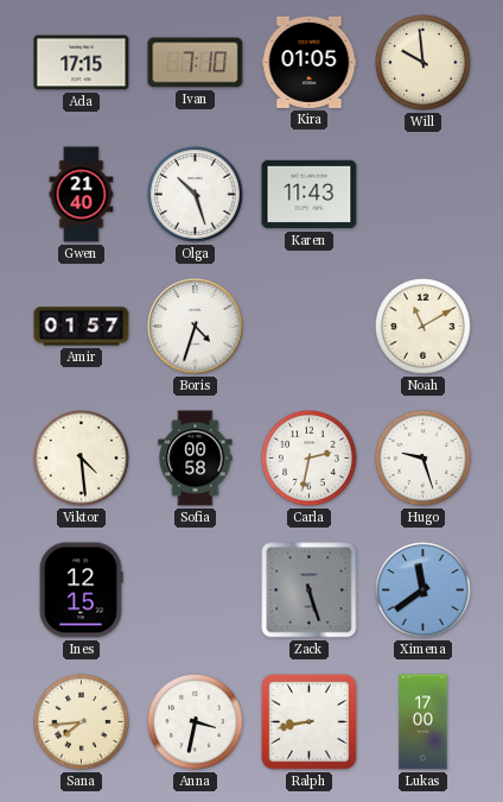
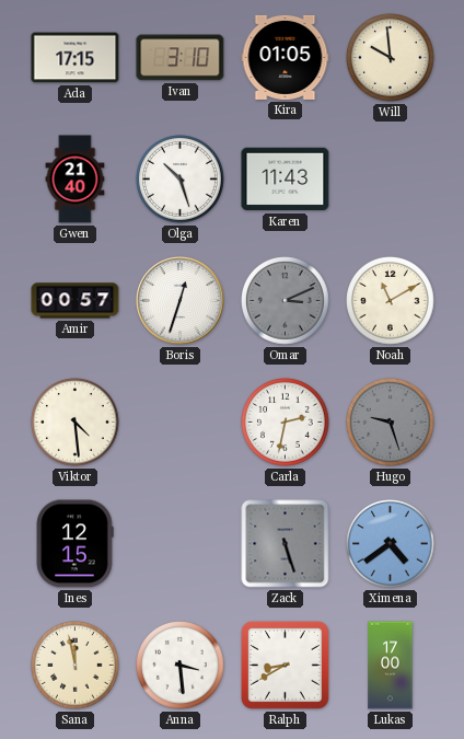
Ivan: 7:10 -> 3:10 (181, 58)
Amir: 01:57 -> 00:57 (76, 301)
Boris: 4:33 -> 12:33 (181, 301)
Omar: none -> 3:11 (286, 301)
Sofia: 00:58 -> none (196, 459)
Hugo dial: white -> grey (391, 423)
Ximena: 11:39 -> 4:39 (391, 544)
Sana: 7:44 -> 11:58 (76, 666)
Anna: 3:32 -> 3:29 (181, 666)
Ralph: 8:43 -> 8:40 (285, 665)
